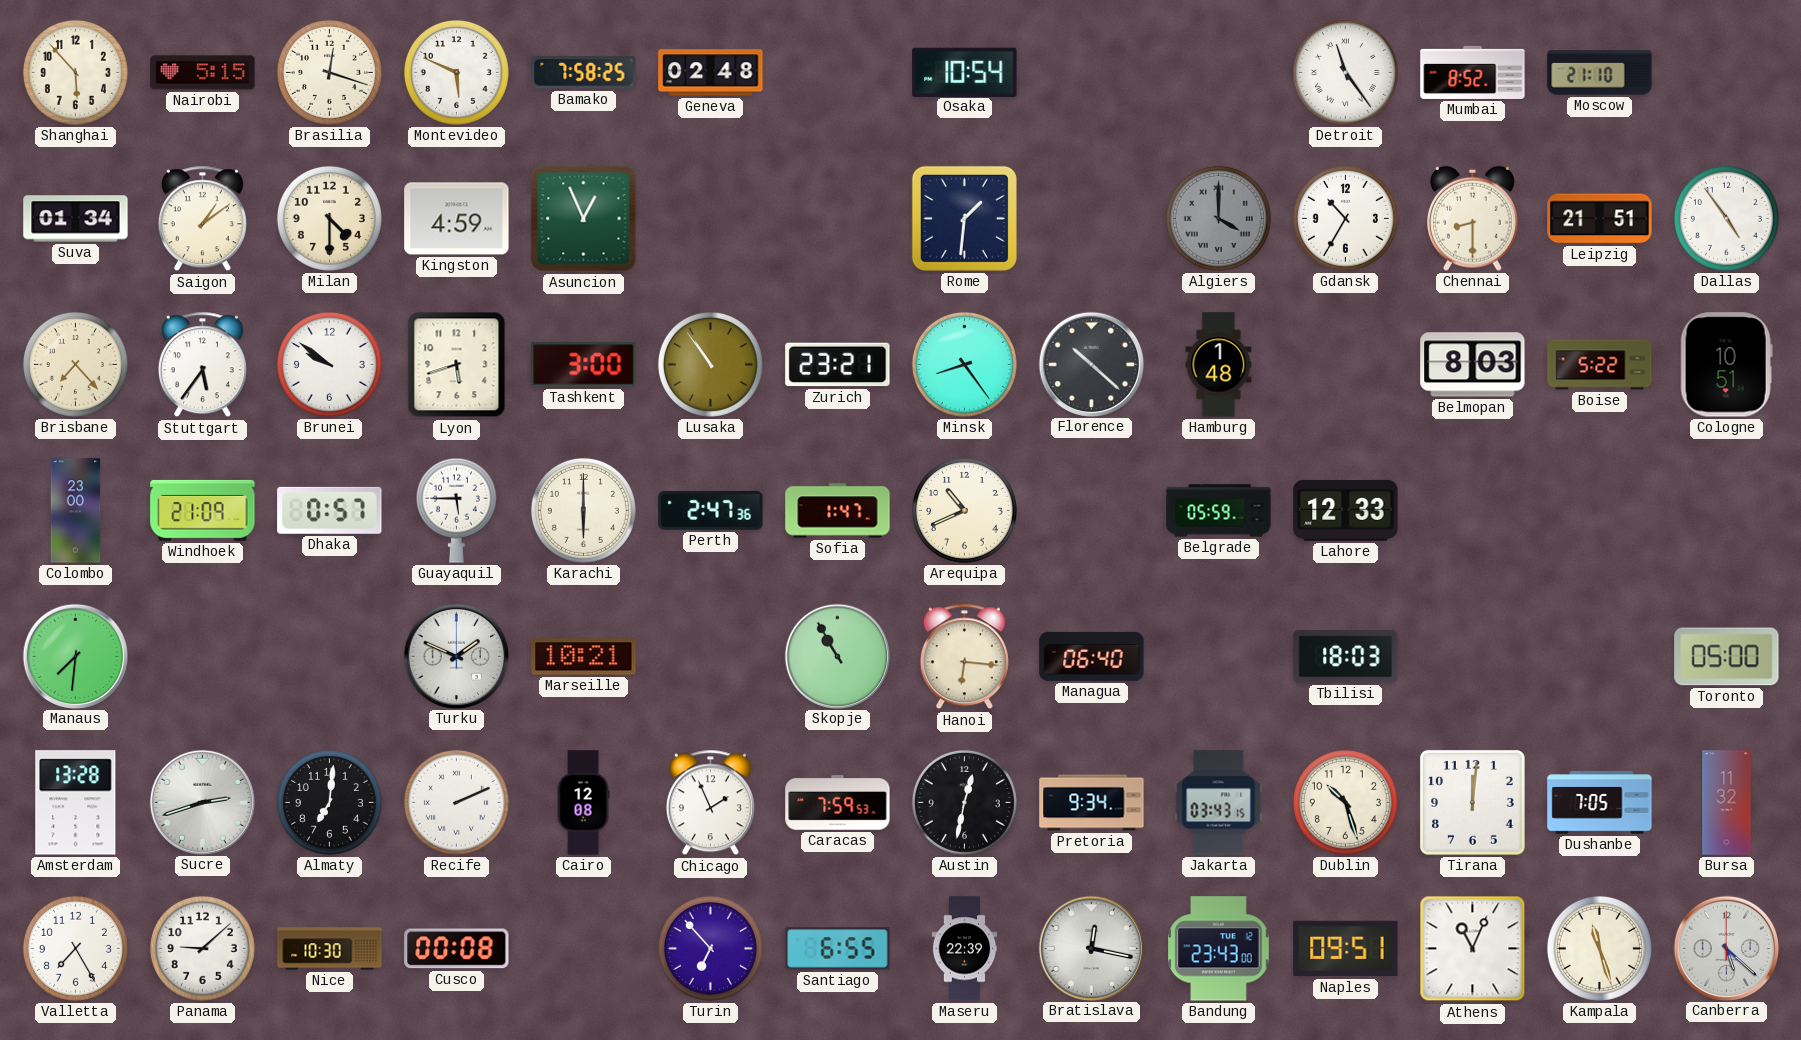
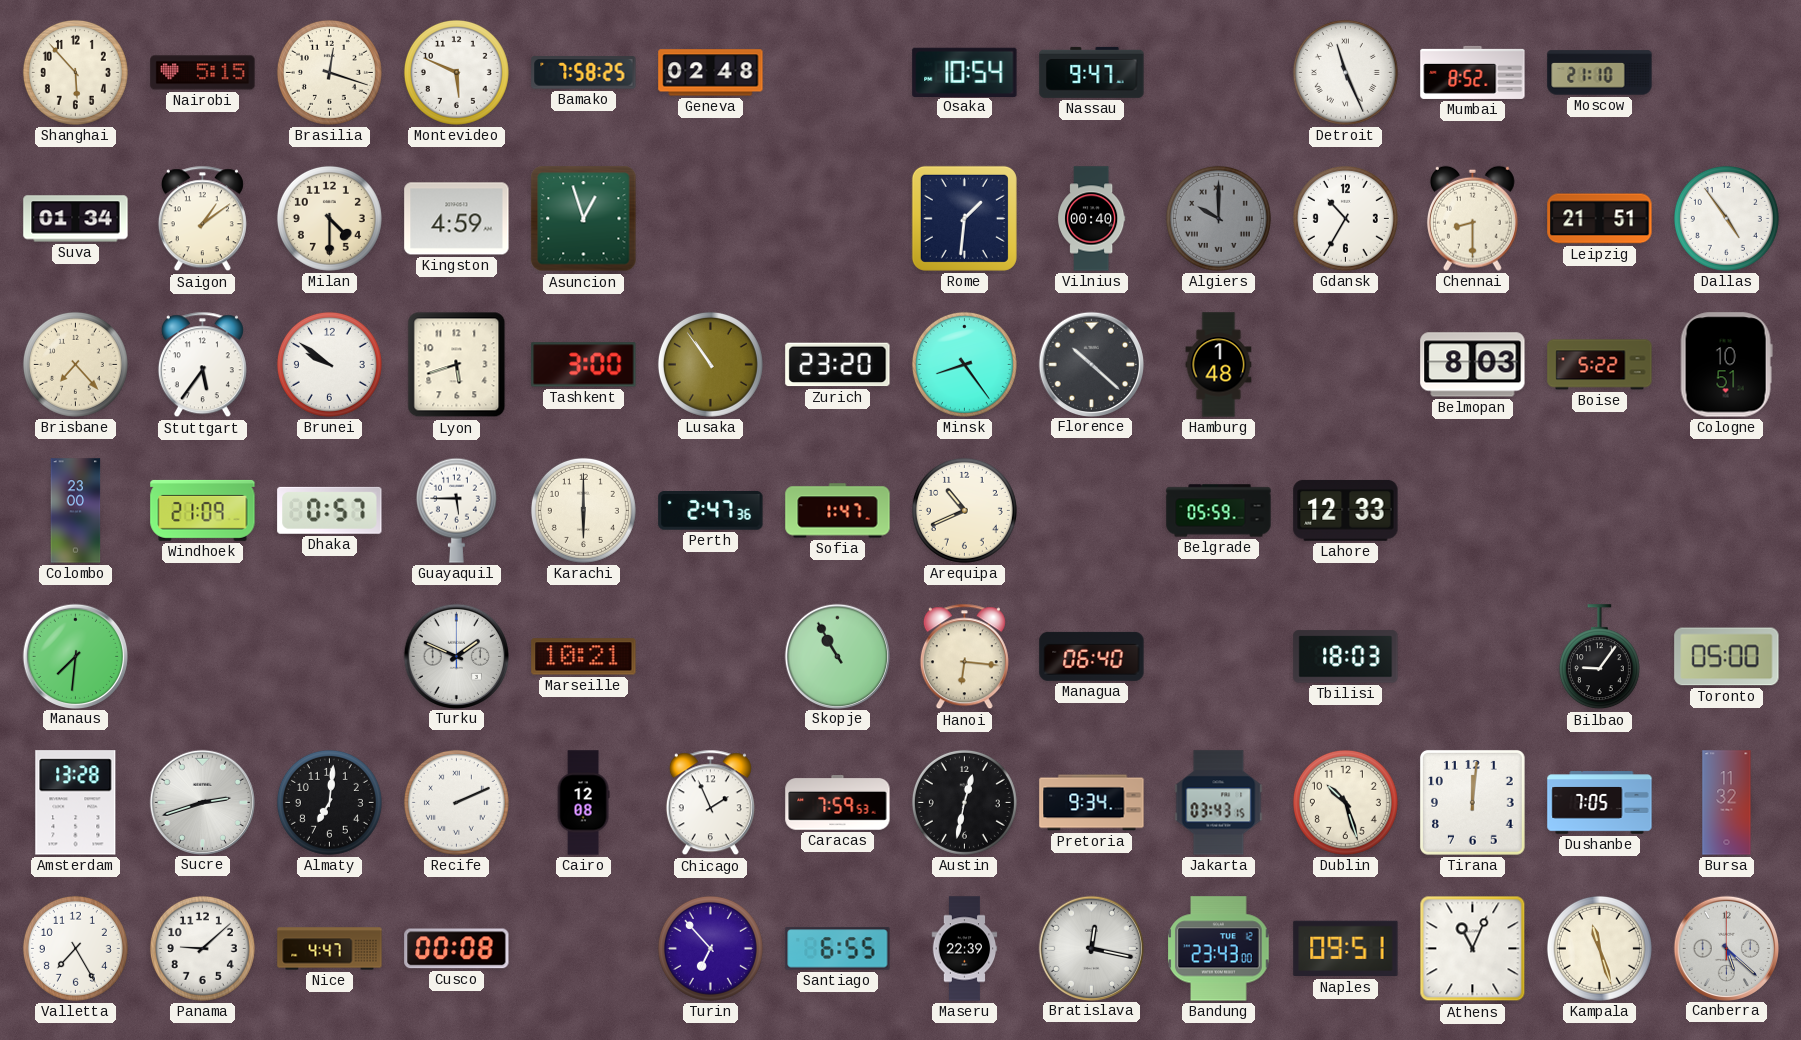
Nassau: none -> 9:47 (1092, 72)
Detroit: 11:24 -> 11:26 (1345, 72)
Asuncion: 12:56 -> 12:57 (584, 219)
Vilnius: none -> 00:40 (1092, 219)
Algiers: 4:00 -> 10:00 (1218, 218)
Zurich: 23:21 -> 23:20 (838, 365)
Bilbao: none -> 9:06 (1599, 657)
Nice: 10:30 -> 4:47 (330, 949)
